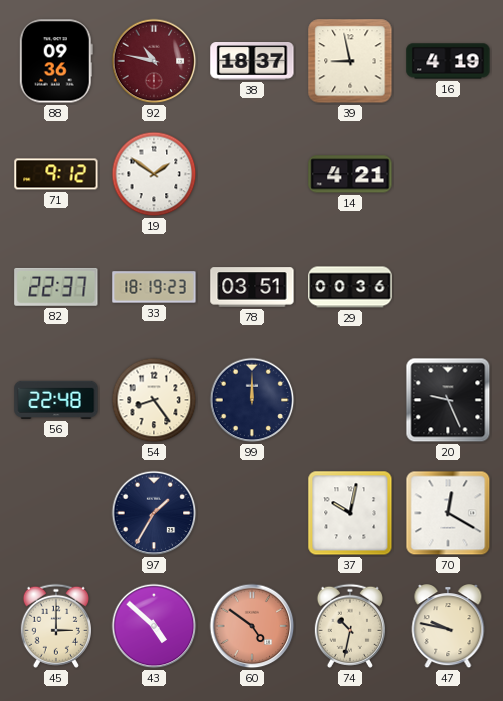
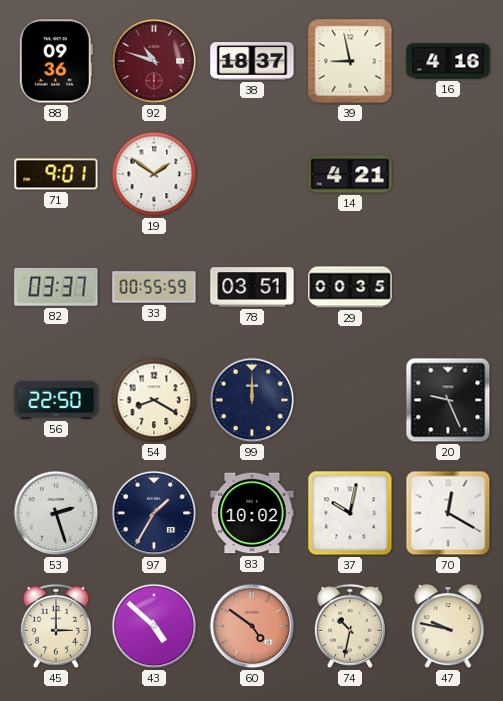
92: 10:47 -> 10:48 (154, 61)
16: 4:19 -> 4:16 (448, 61)
71: 9:12 -> 9:01 (56, 174)
82: 22:37 -> 03:37 (56, 287)
33: 18:19 -> 00:55 (154, 287)
29: 00:36 -> 00:35 (350, 287)
56: 22:48 -> 22:50 (56, 400)
54: 8:24 -> 8:20 (154, 400)
53: none -> 2:27 (56, 513)
83: none -> 10:02 (252, 513)
